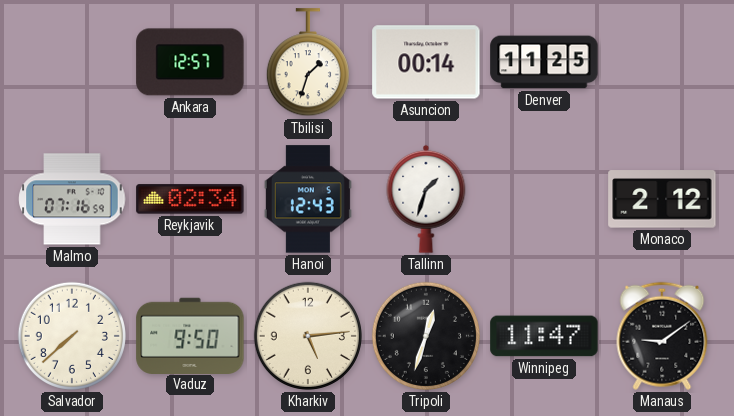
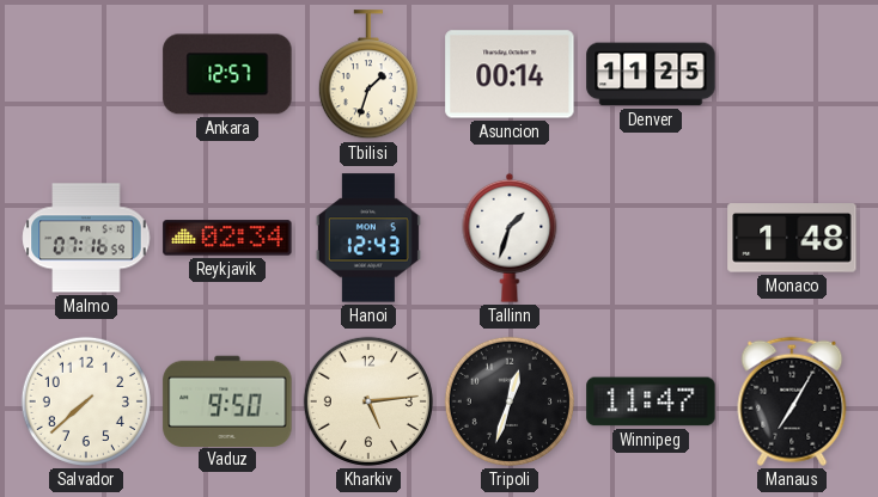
Monaco: 2:12 -> 1:48 (792, 238)
Manaus: 9:09 -> 7:05 (792, 401)
